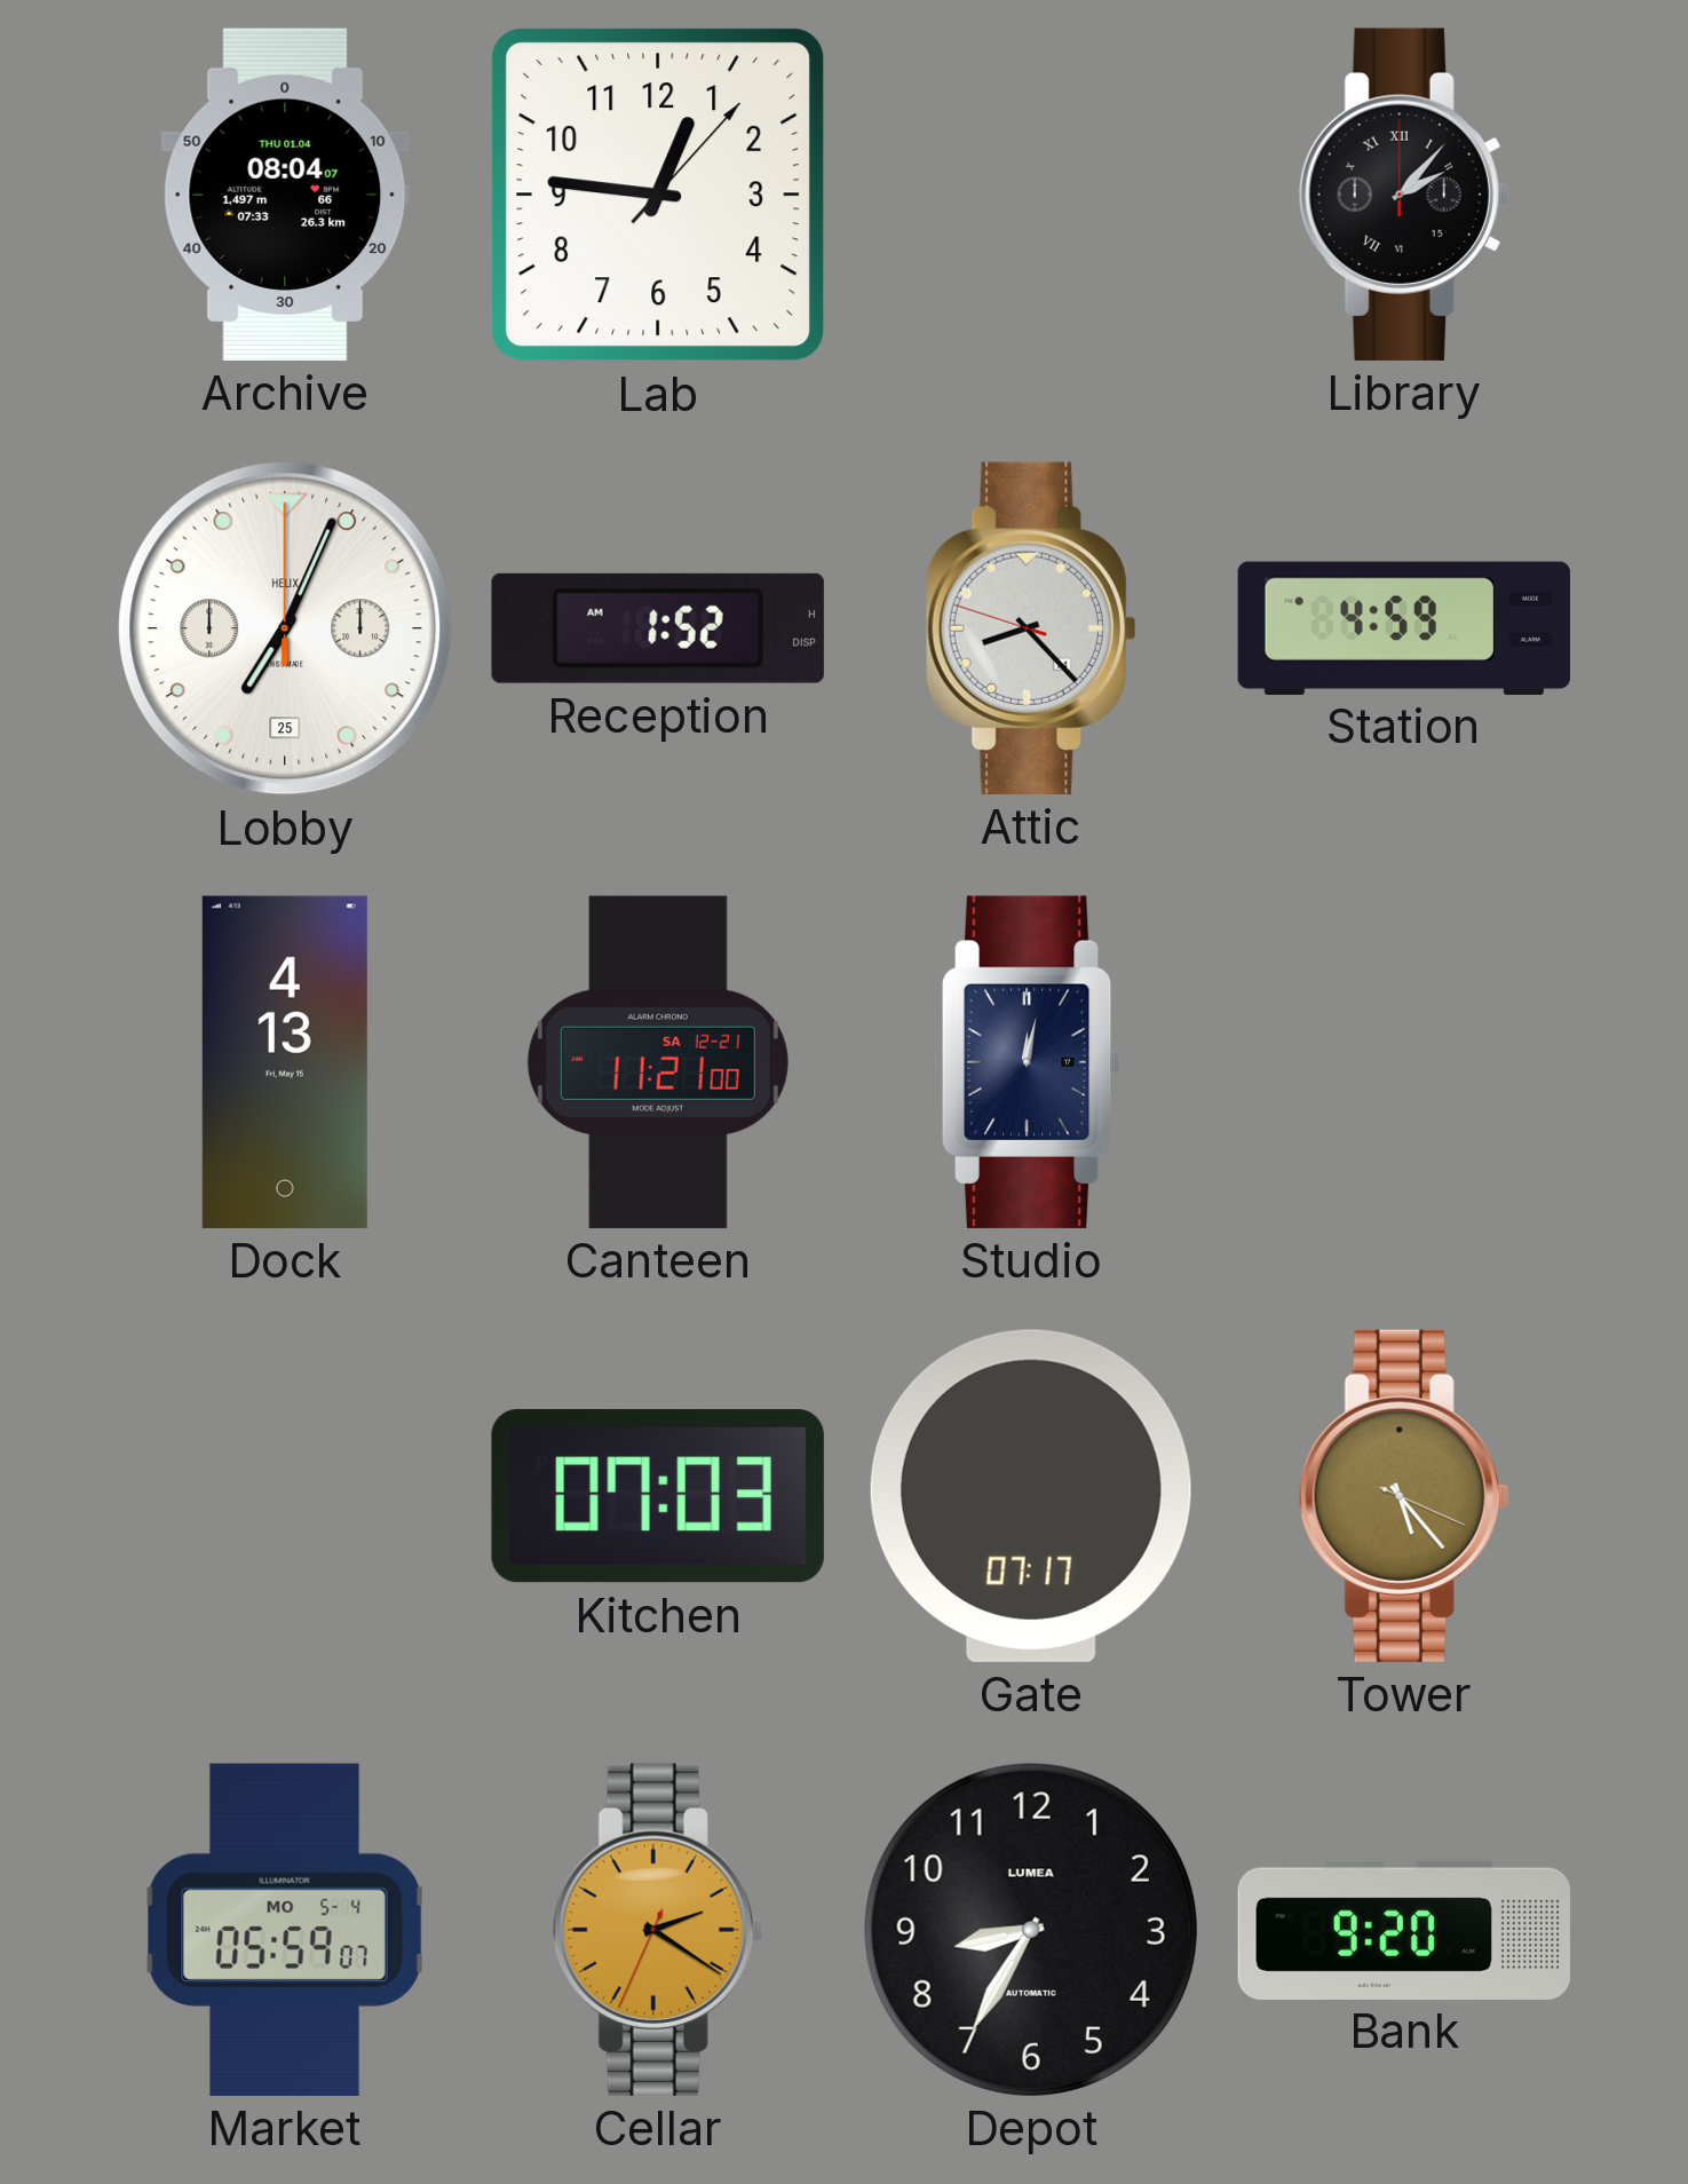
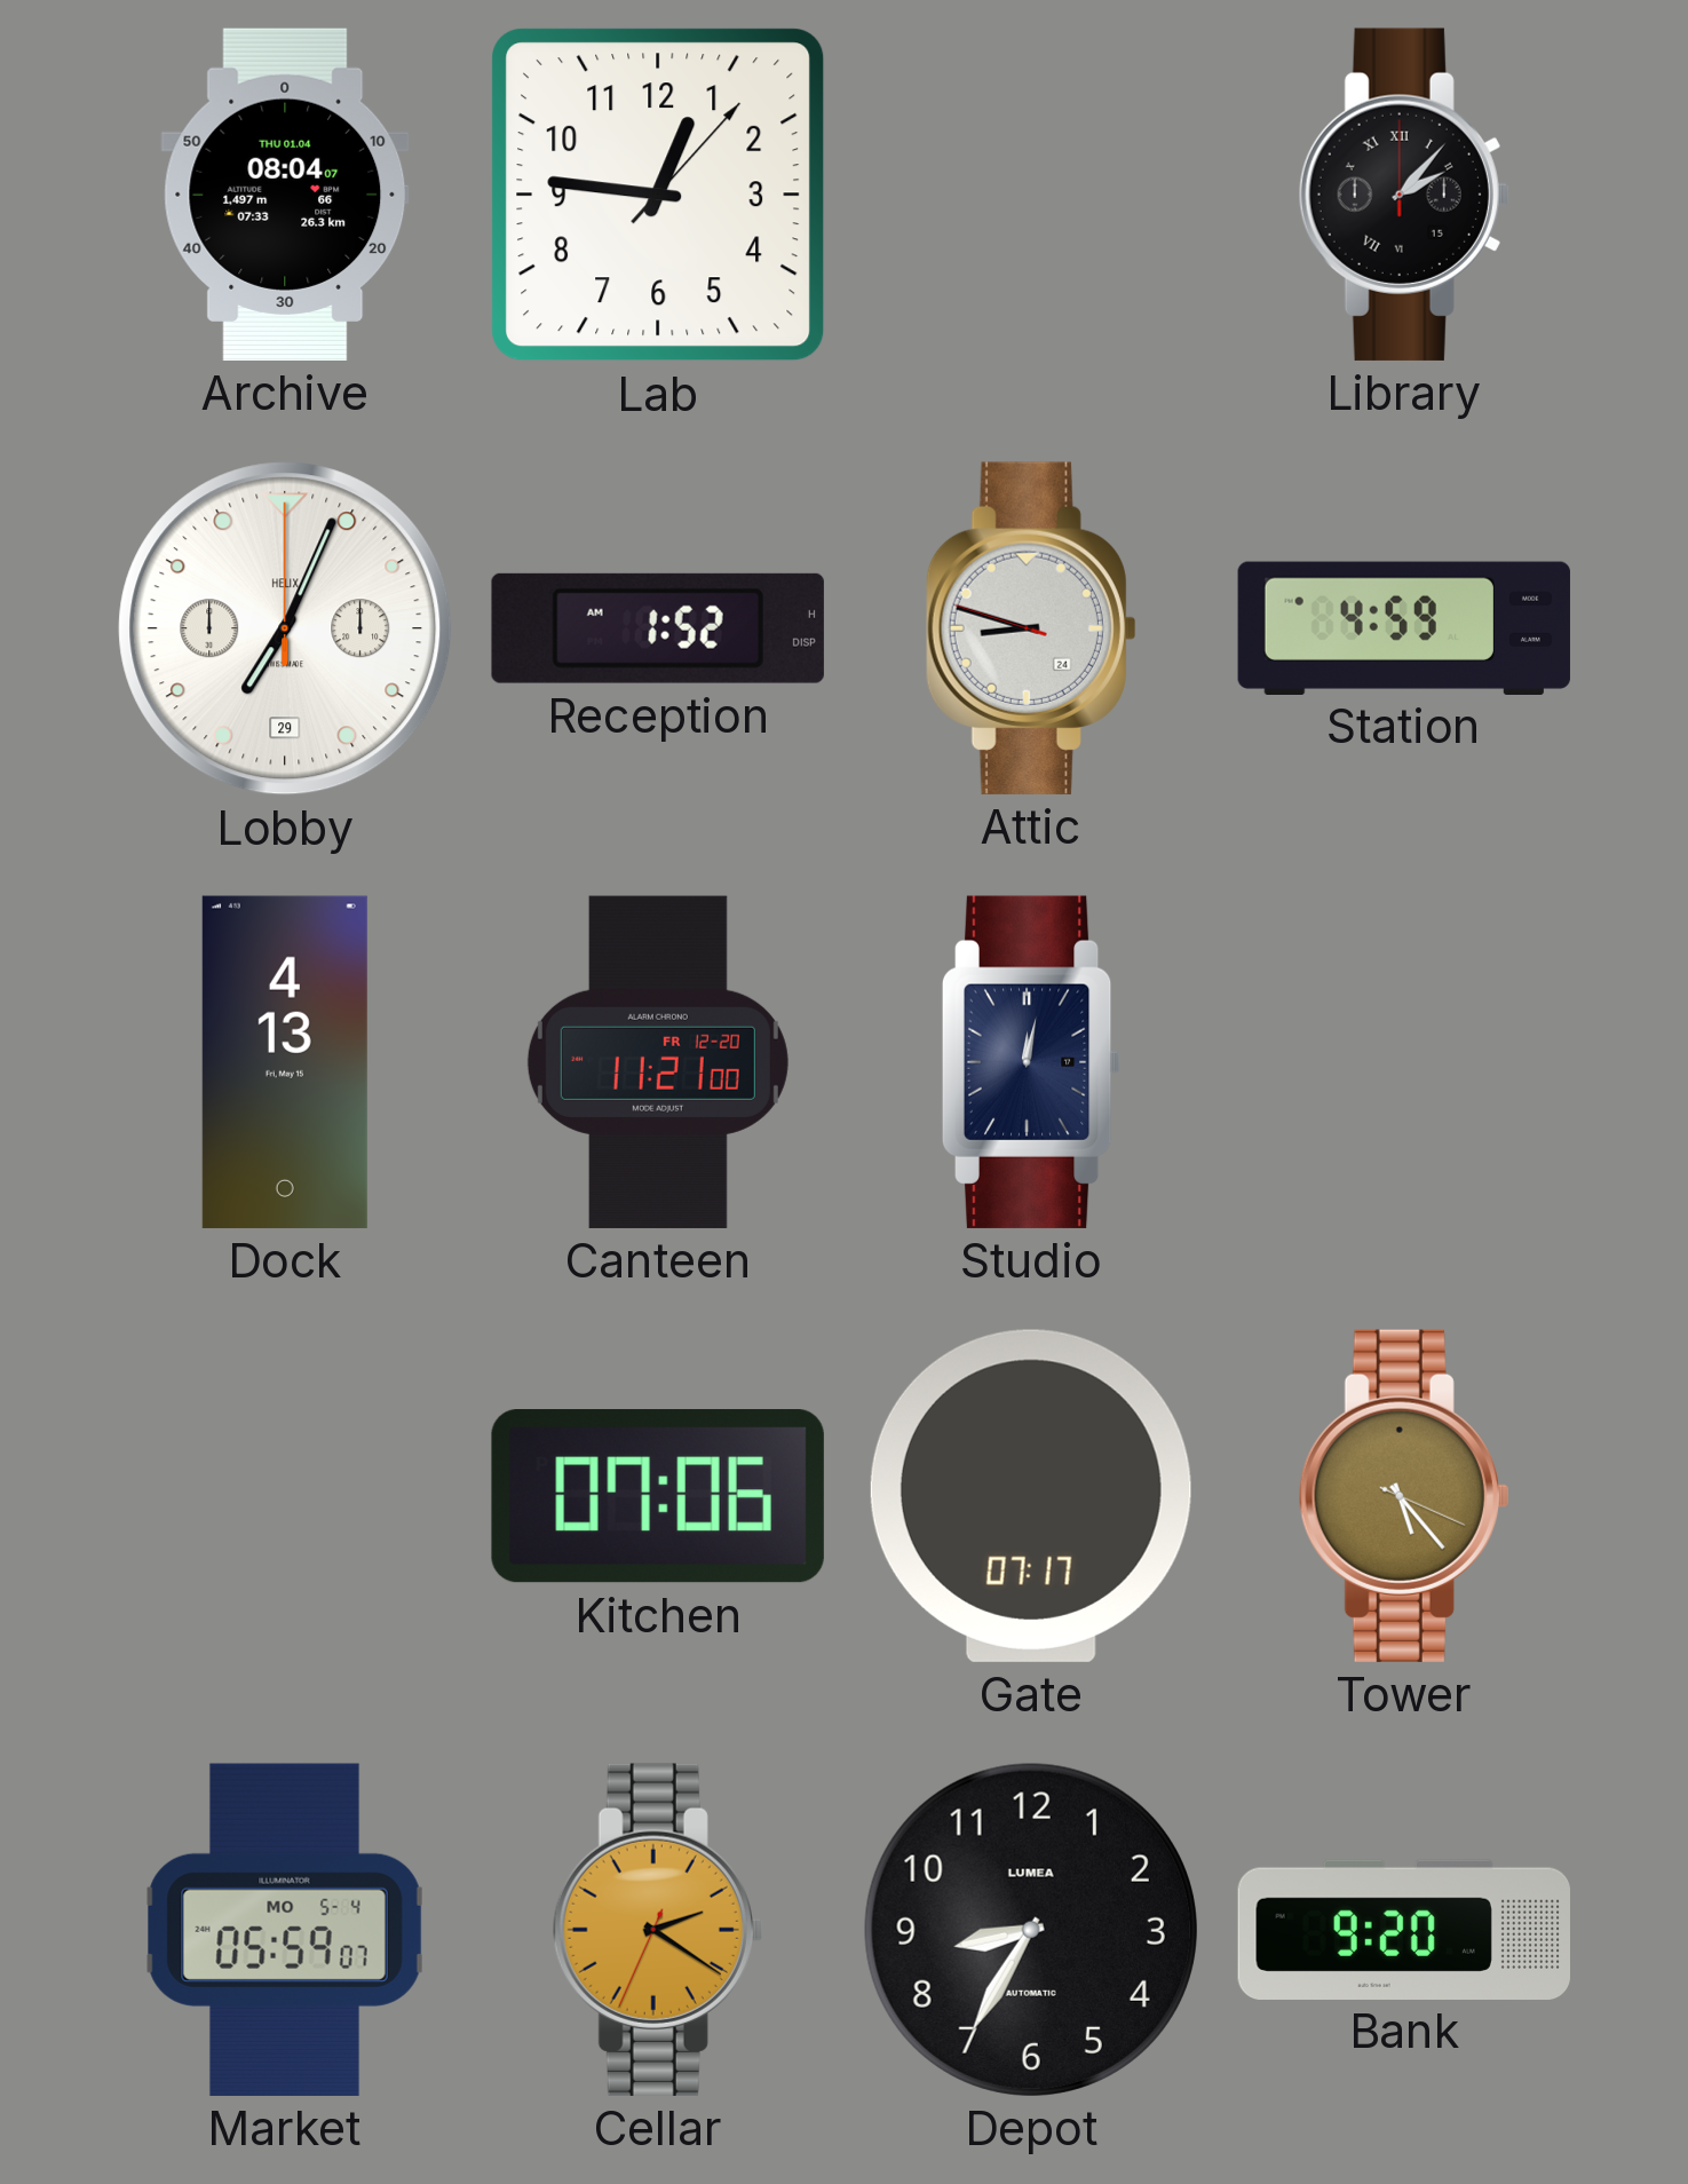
Lobby date: 25 -> 29 (285, 628)
Attic: 8:22 -> 8:47 (1031, 628)
Canteen date: SA 12-21 -> FR 12-20 (658, 1062)
Kitchen: 07:03 -> 07:06 (658, 1497)
